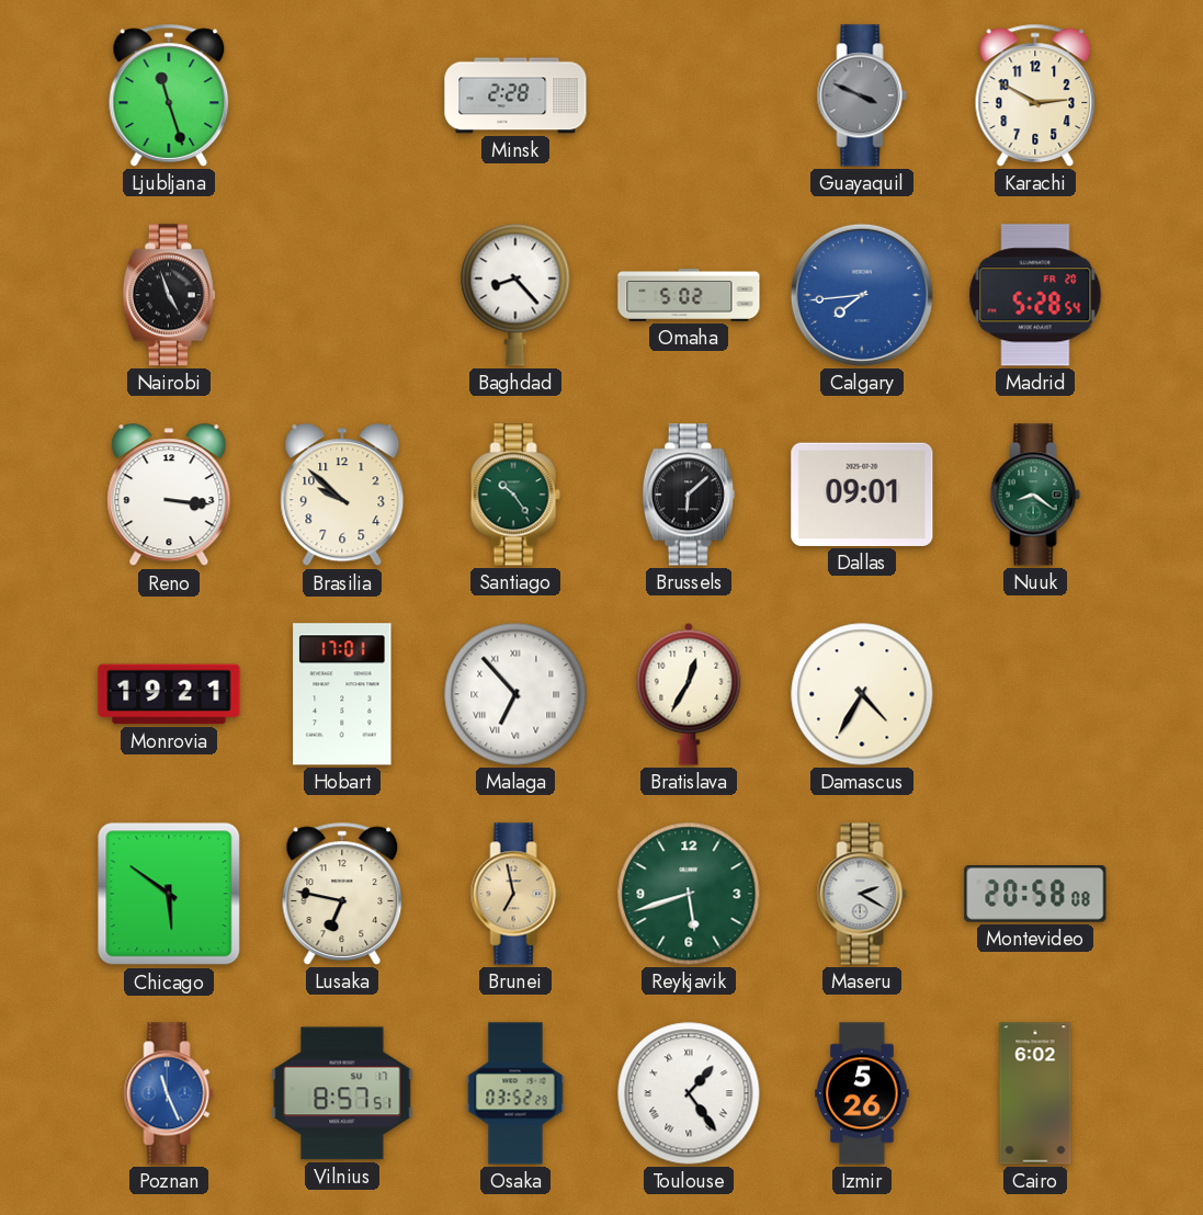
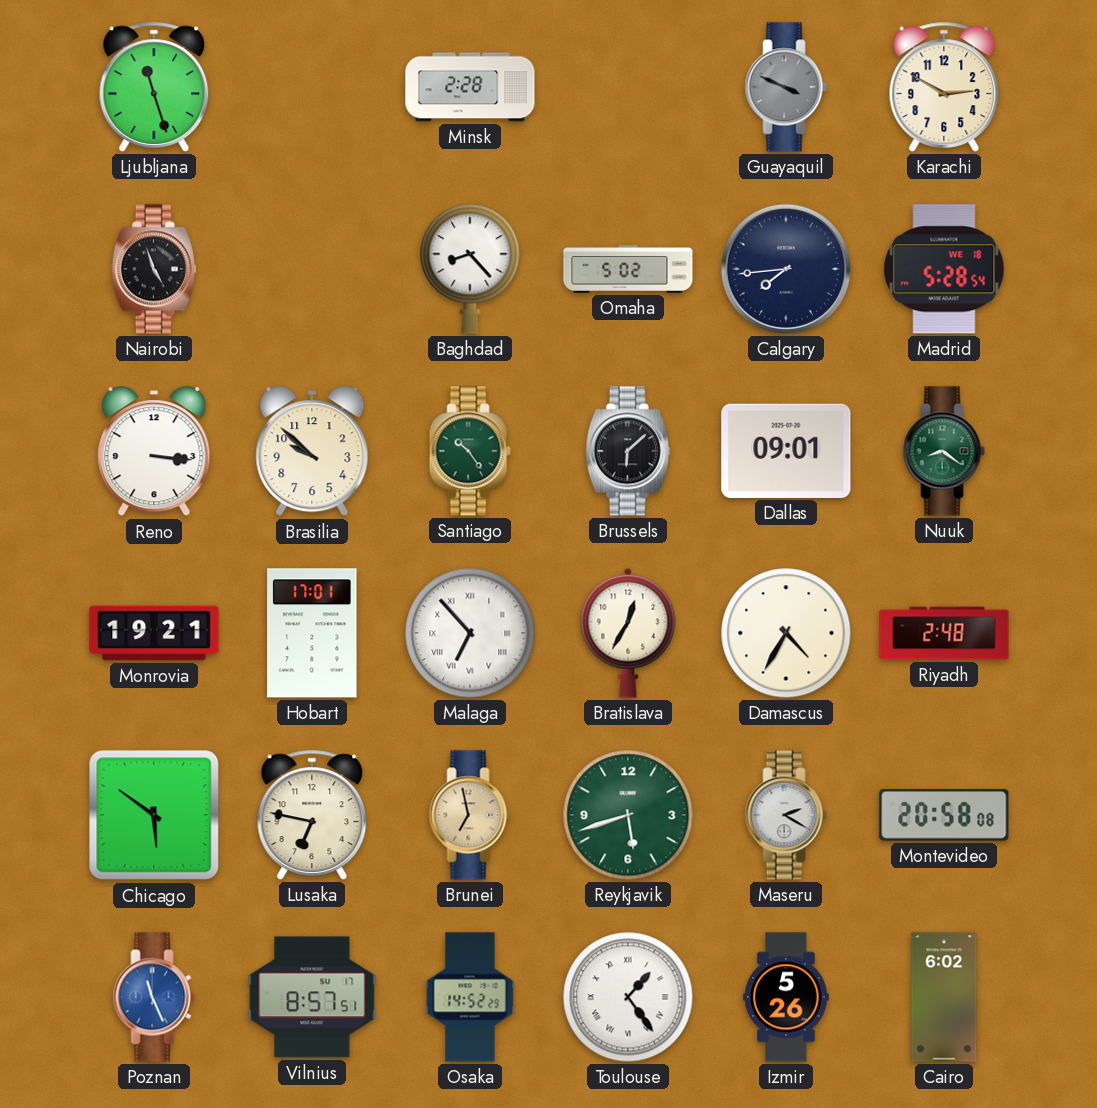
Calgary dial: blue -> navy (786, 269)
Madrid date: FR 20 -> WE 18 (944, 269)
Riyadh: none -> 2:48 (944, 633)
Osaka: 03:52 -> 14:52 (470, 997)
